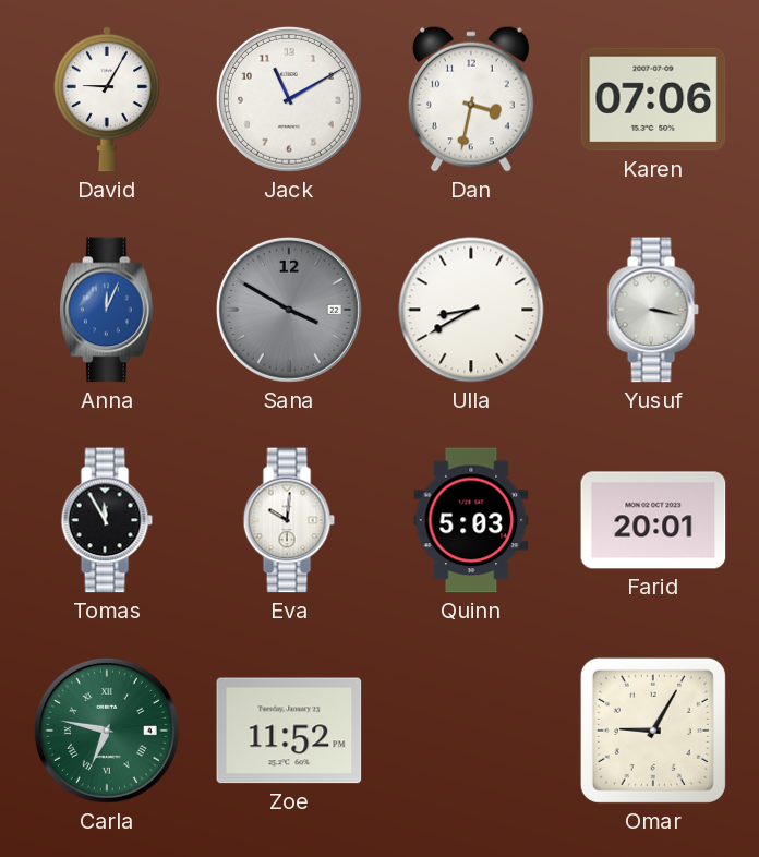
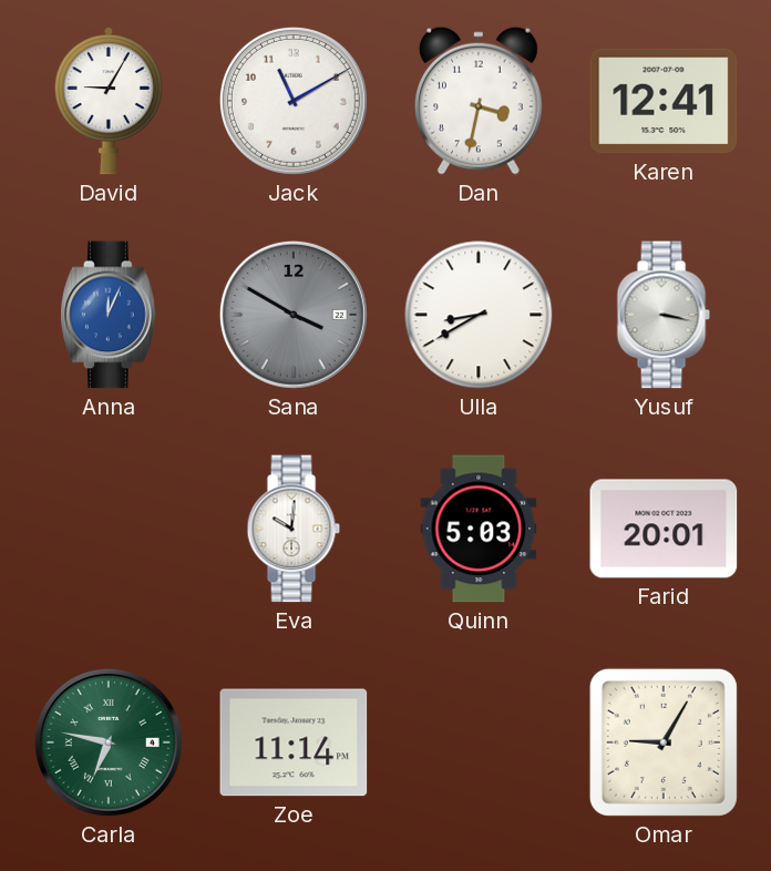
Karen: 07:06 -> 12:41 (664, 101)
Tomas: 11:55 -> none (107, 520)
Zoe: 11:52 -> 11:14 (294, 742)
